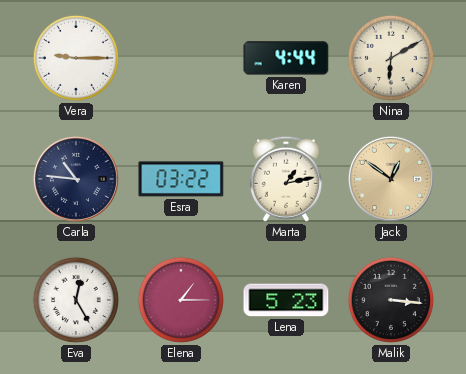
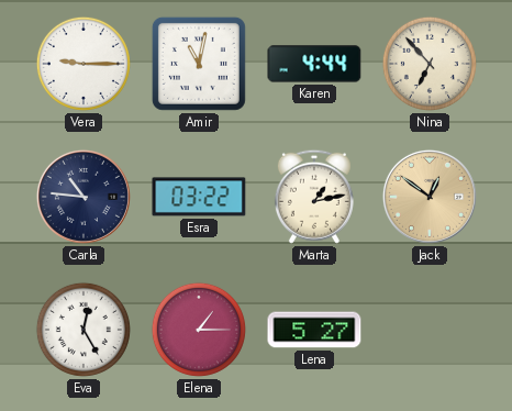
Amir: none -> 11:02 (199, 64)
Nina: 6:10 -> 6:53 (430, 64)
Lena: 5:23 -> 5:27 (314, 330)
Malik: 3:16 -> none (391, 300)
